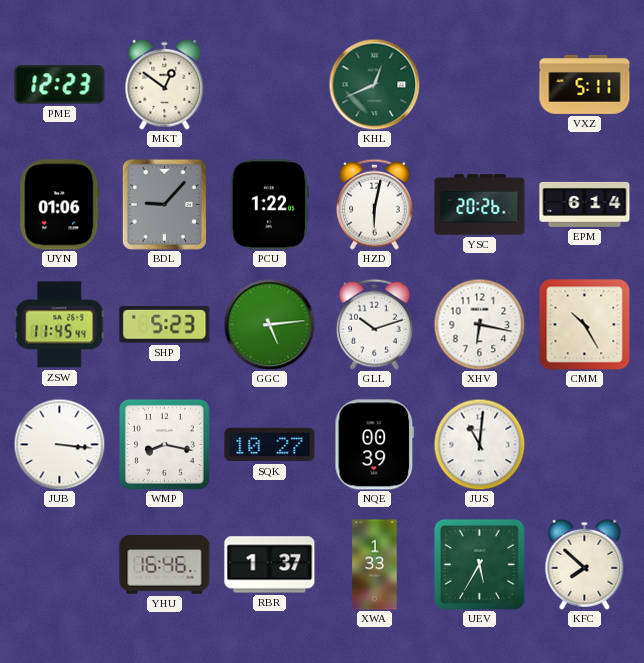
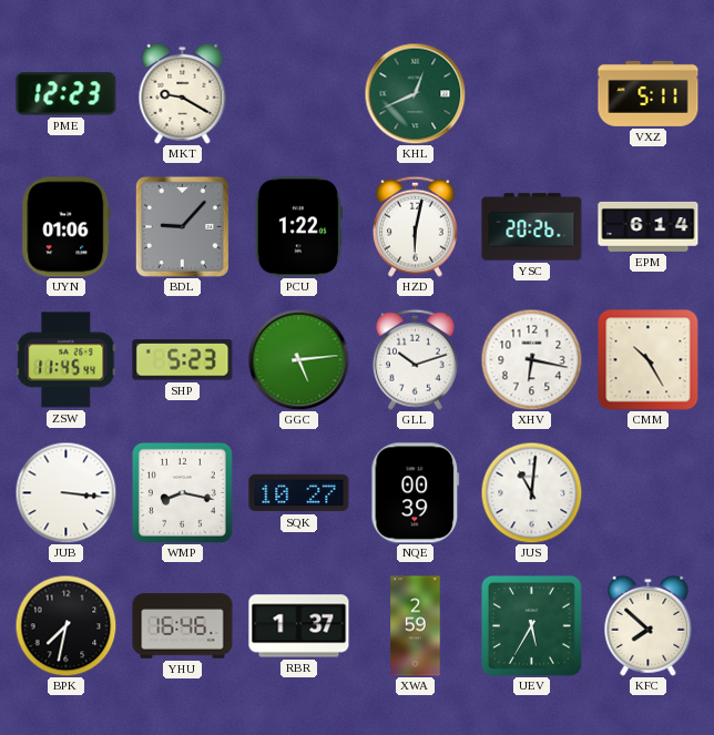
MKT: 12:51 -> 9:20 (183, 93)
BPK: none -> 7:32 (65, 625)
XWA: 1:33 -> 2:59 (416, 626)
